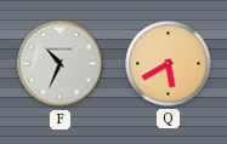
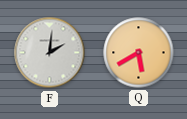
F: 10:34 -> 2:01 (50, 53)
